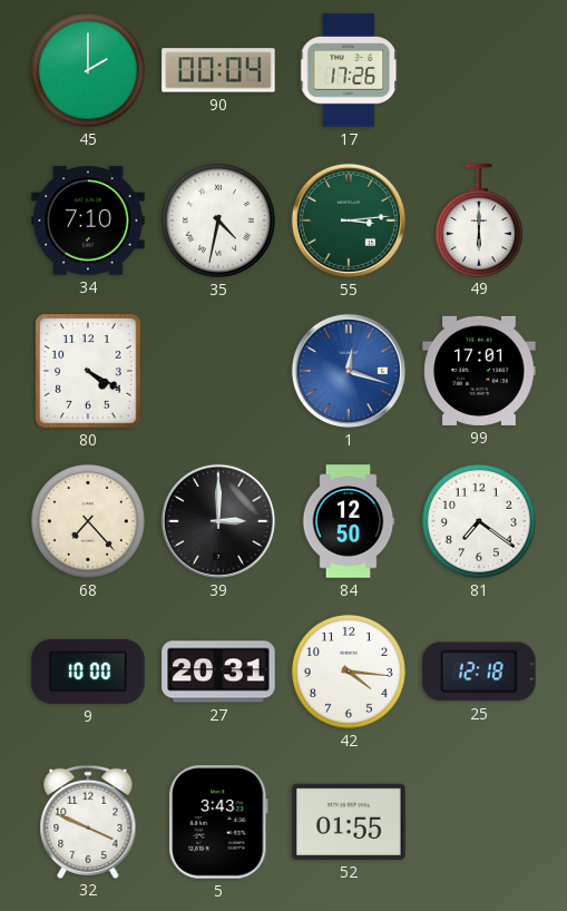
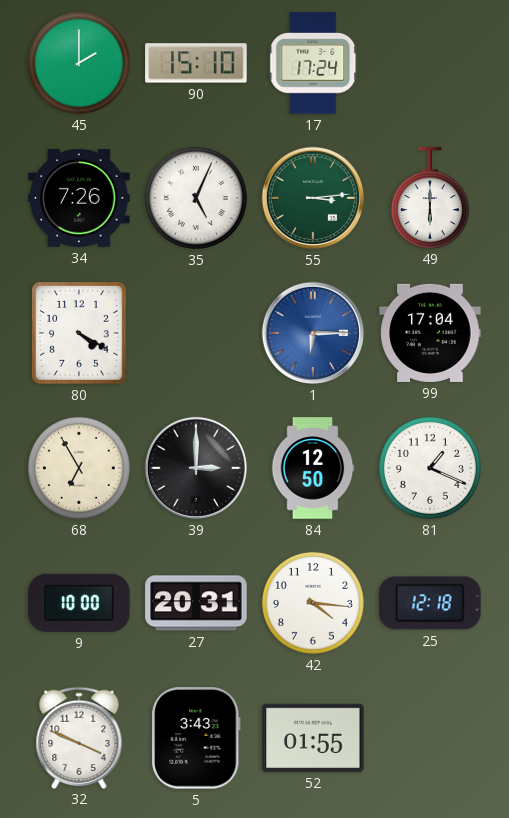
90: 00:04 -> 15:10 (196, 63)
17: 17:26 -> 17:24 (313, 63)
34: 7:10 -> 7:26 (79, 198)
35: 4:32 -> 5:04 (196, 198)
1: 12:18 -> 6:15 (313, 333)
99: 17:01 -> 17:04 (430, 333)
68: 7:23 -> 6:55 (79, 468)
81: 7:21 -> 1:19 (430, 468)
